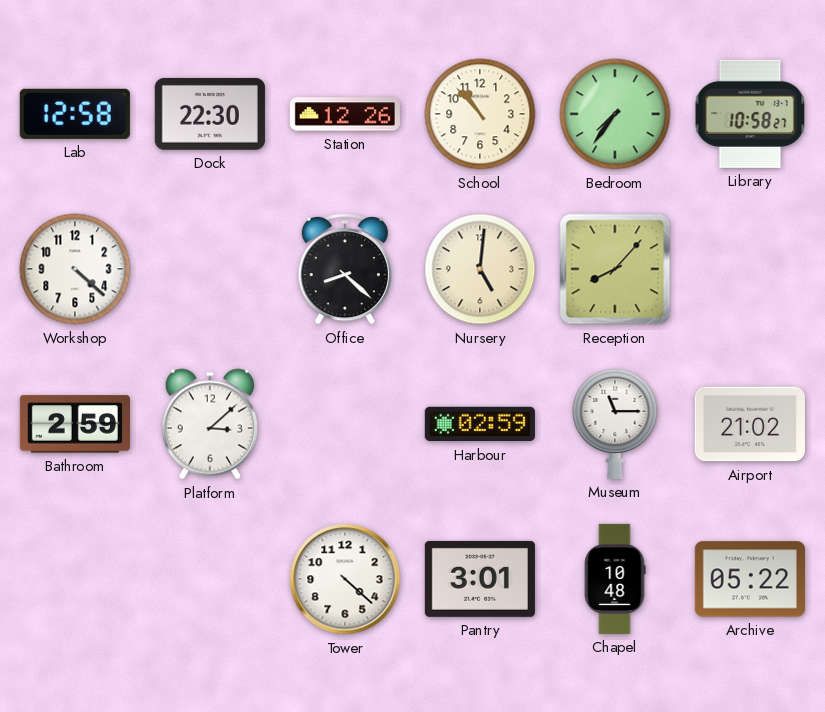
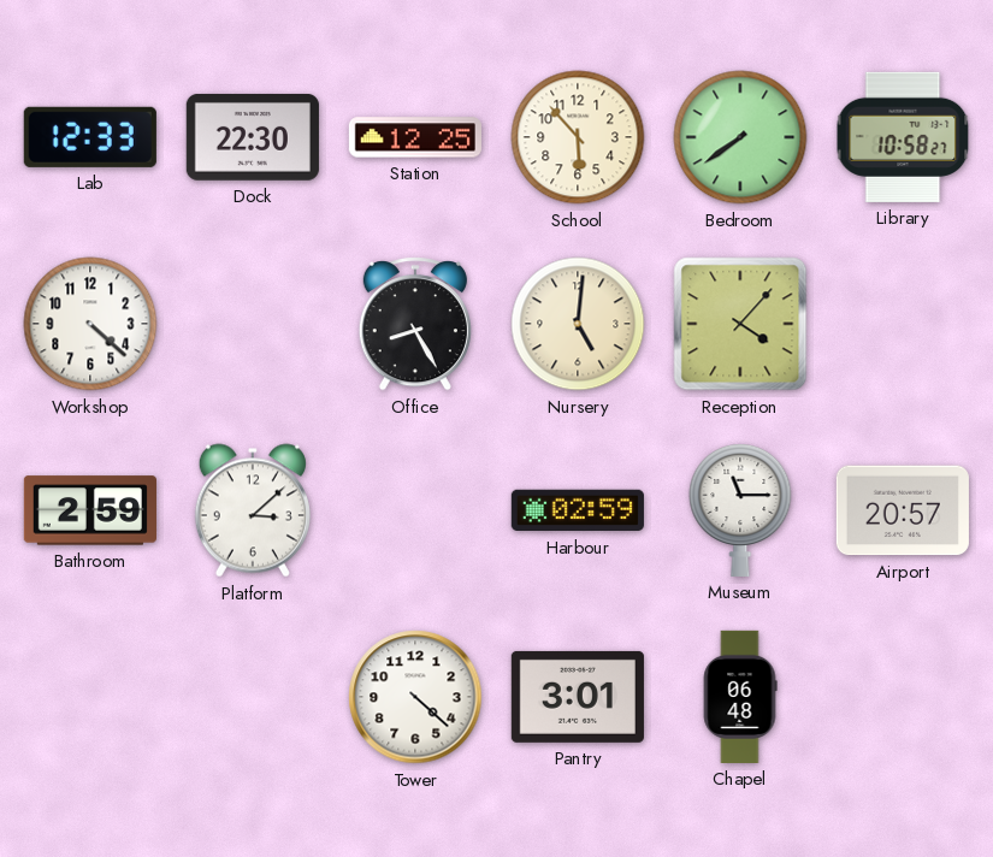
Lab: 12:58 -> 12:33 (90, 137)
Station: 12:26 -> 12:25 (415, 137)
School: 10:53 -> 5:53 (578, 137)
Bedroom: 7:36 -> 7:39 (740, 137)
Office: 8:22 -> 8:25 (415, 324)
Reception: 8:07 -> 4:07 (740, 324)
Airport: 21:02 -> 20:57 (903, 510)
Chapel: 10:48 -> 06:48 (740, 697)
Archive: 05:22 -> none (750, 579)
